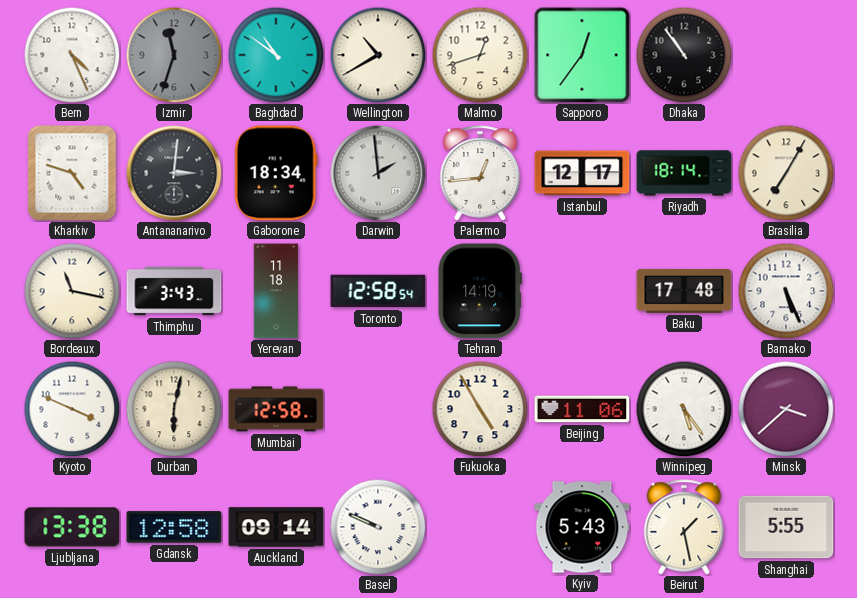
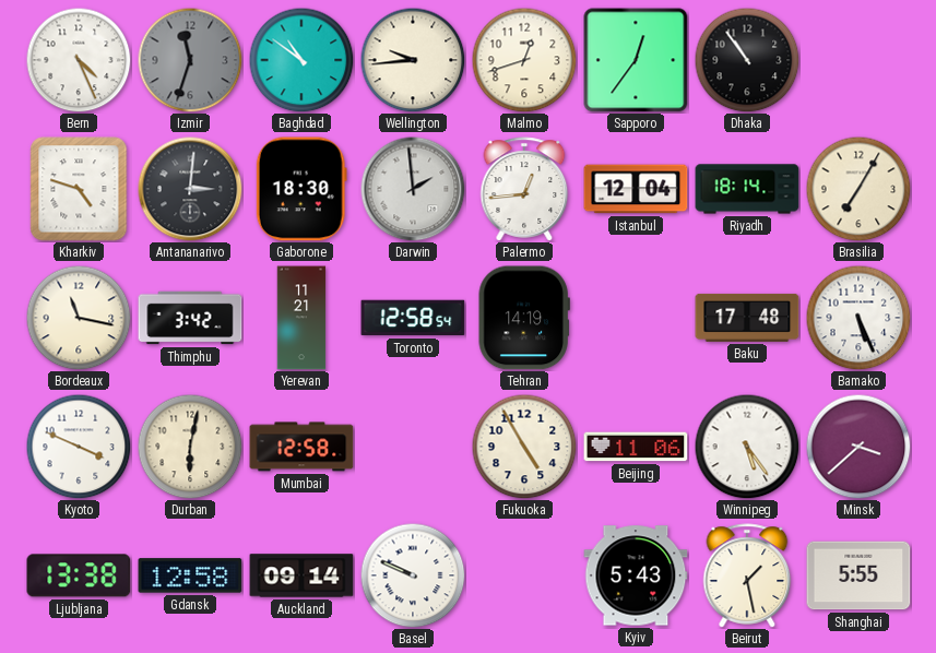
Wellington: 10:40 -> 9:44 (413, 60)
Gaborone: 18:34 -> 18:30 (301, 189)
Istanbul: 12:17 -> 12:04 (636, 189)
Thimphu: 3:43 -> 3:42 (190, 318)
Yerevan: 11:18 -> 11:21 (301, 318)
